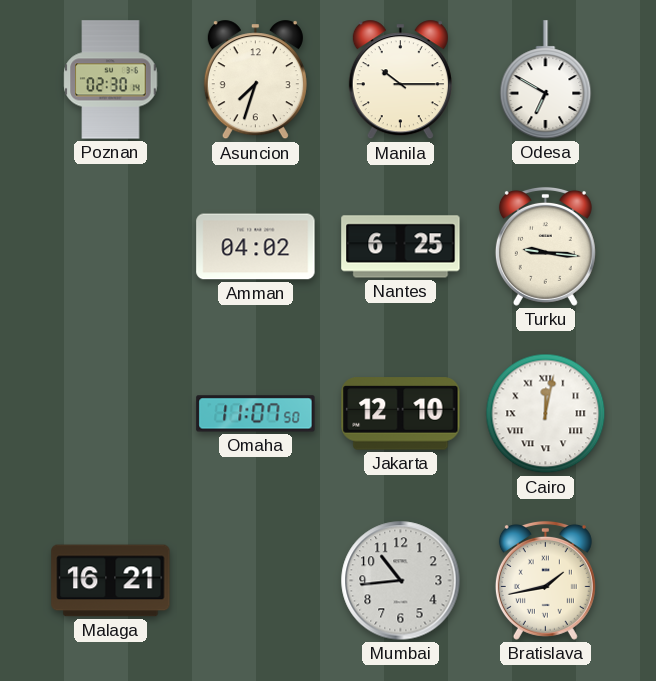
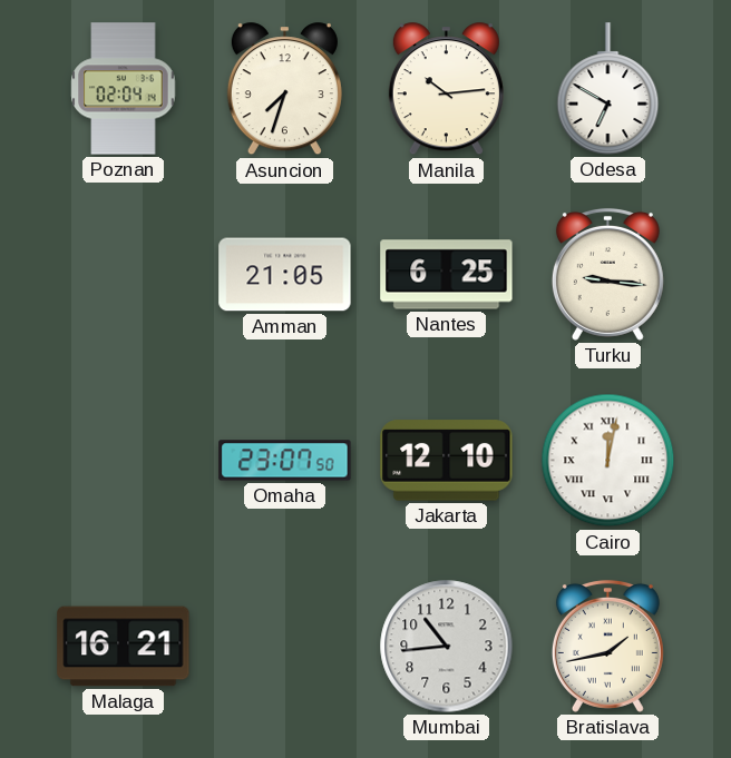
Poznan: 02:30 -> 02:04 (124, 89)
Manila: 10:15 -> 10:14 (446, 89)
Amman: 04:02 -> 21:05 (285, 275)
Omaha: 11:07 -> 23:07 (285, 461)
